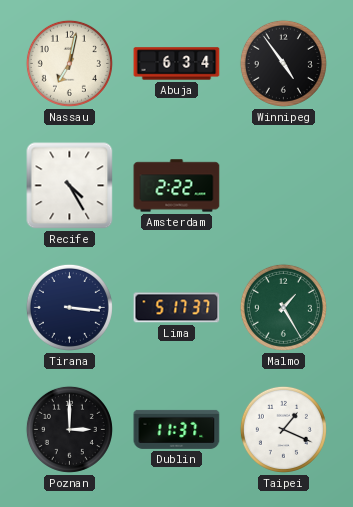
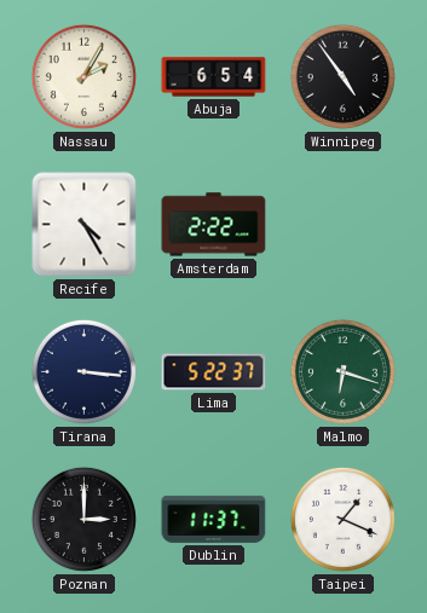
Nassau: 7:02 -> 2:05 (83, 76)
Abuja: 6:34 -> 6:54 (214, 77)
Lima: 5:17 -> 5:22 (214, 372)
Malmo: 1:25 -> 6:18 (342, 371)
